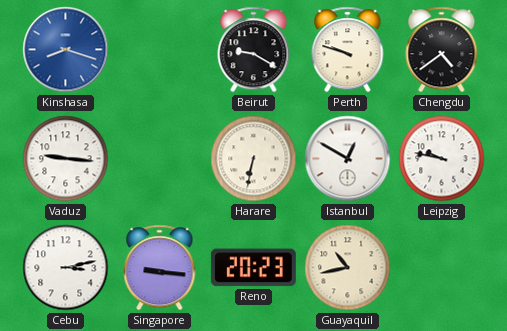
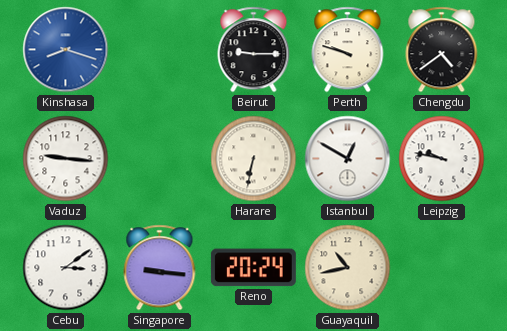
Beirut: 9:20 -> 9:15 (254, 50)
Cebu: 3:13 -> 3:09 (66, 268)
Reno: 20:23 -> 20:24 (253, 268)
